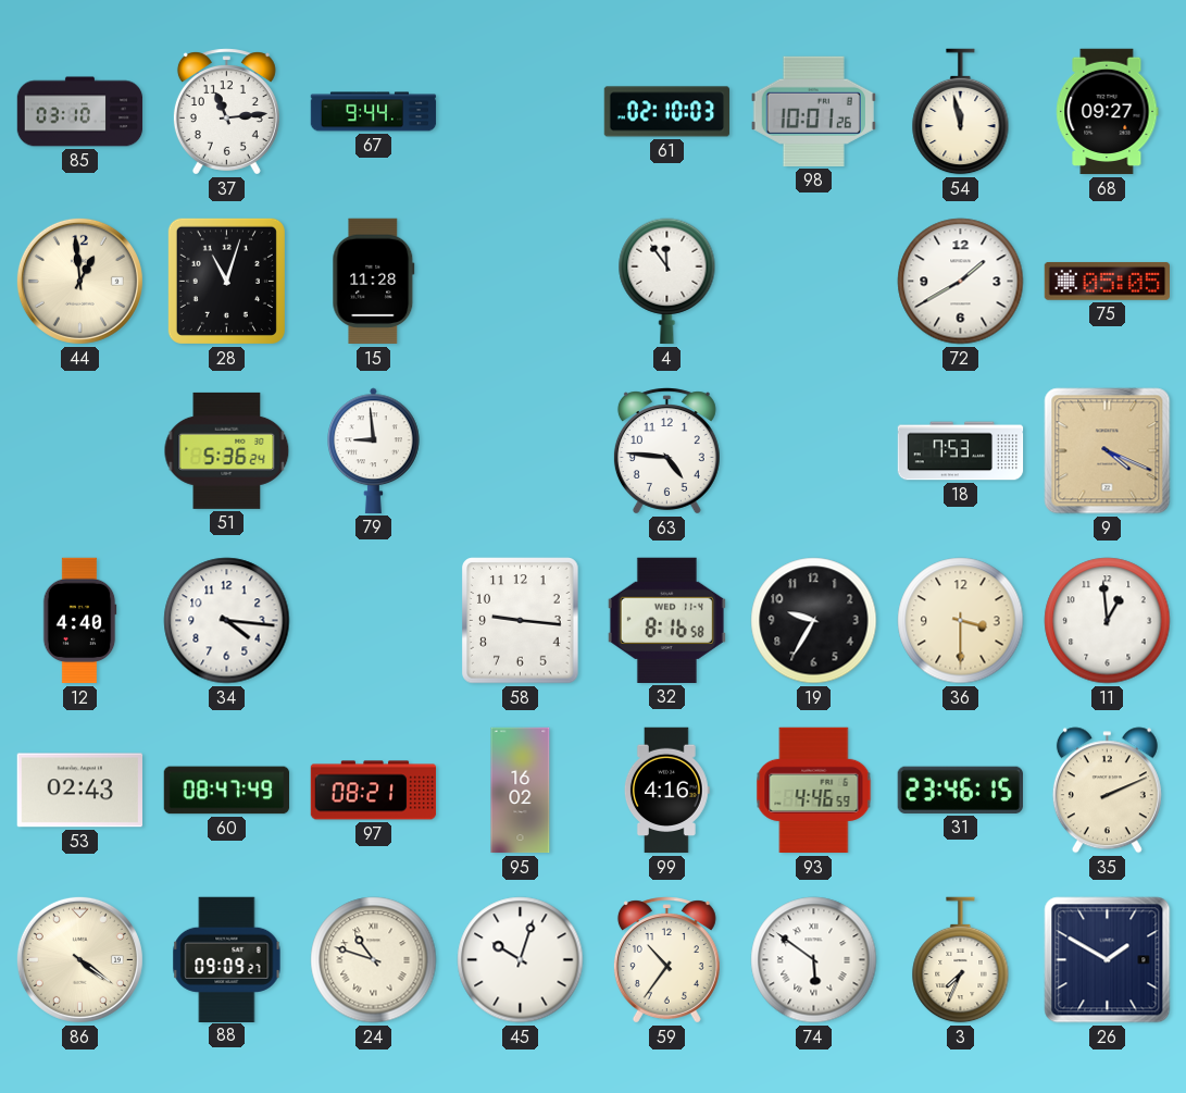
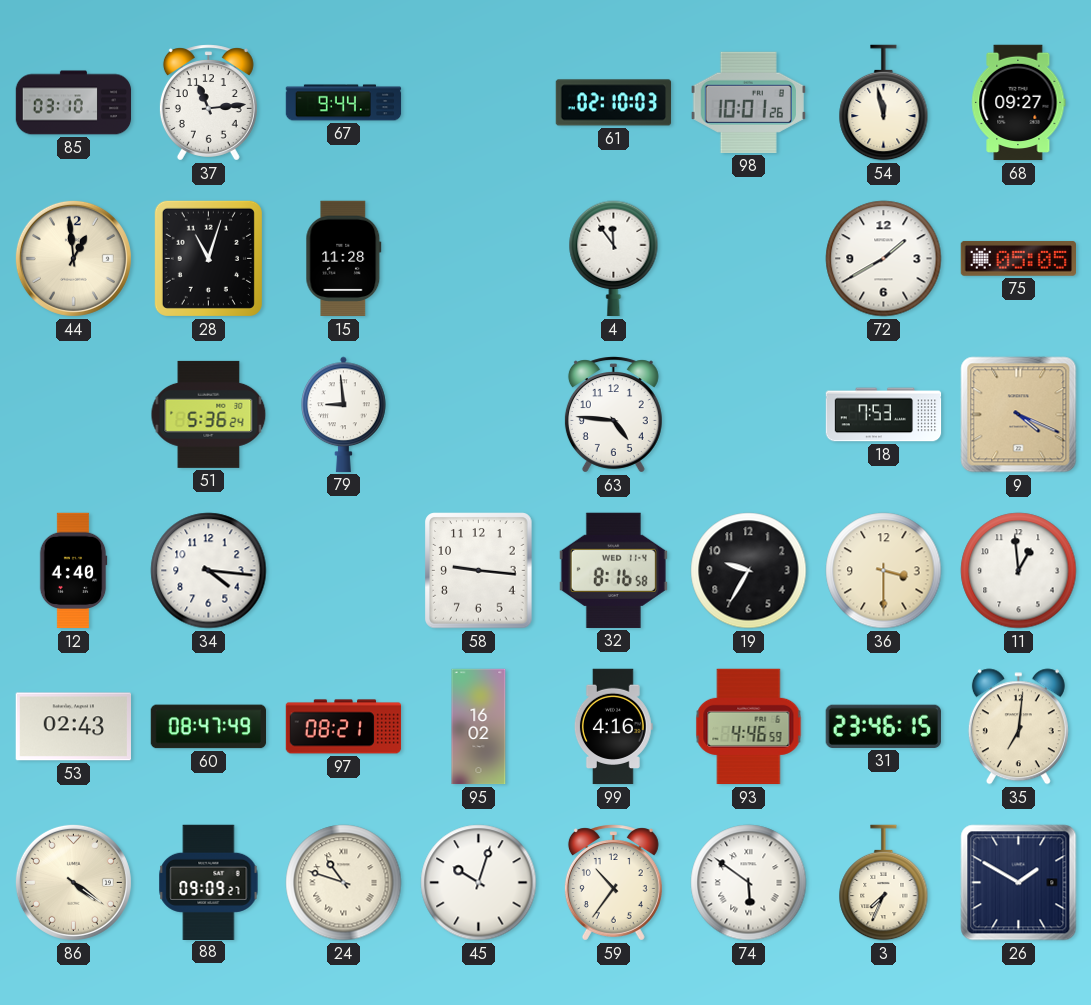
35: 2:11 -> 7:01 (1018, 727)
